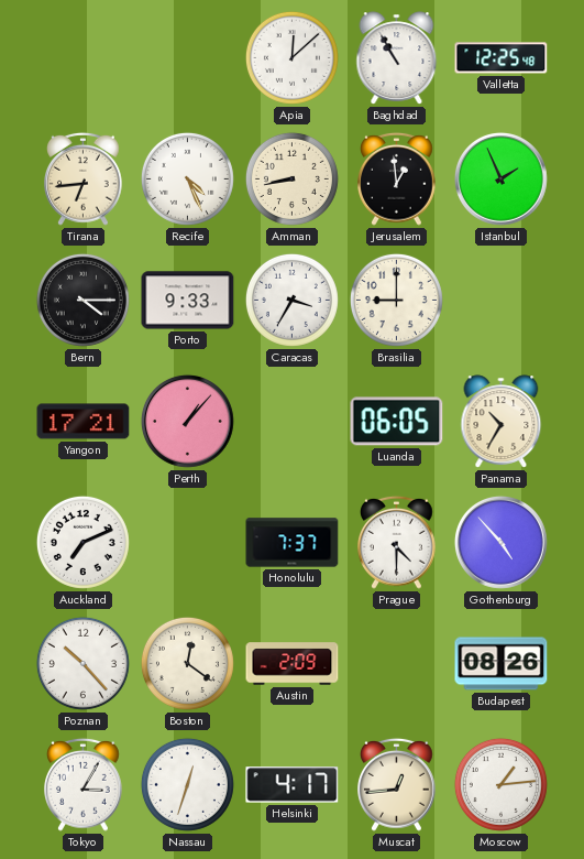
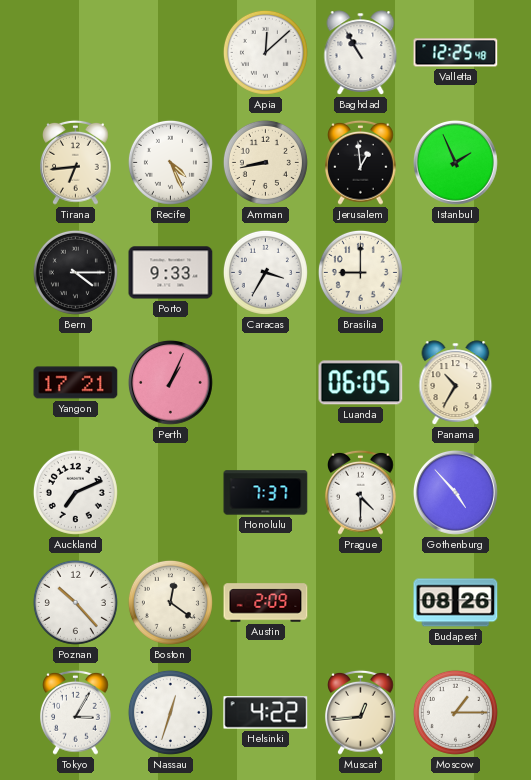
Perth: 1:07 -> 1:04 (170, 382)
Helsinki: 4:17 -> 4:22 (266, 713)
Moscow: 1:14 -> 1:15 (455, 712)
